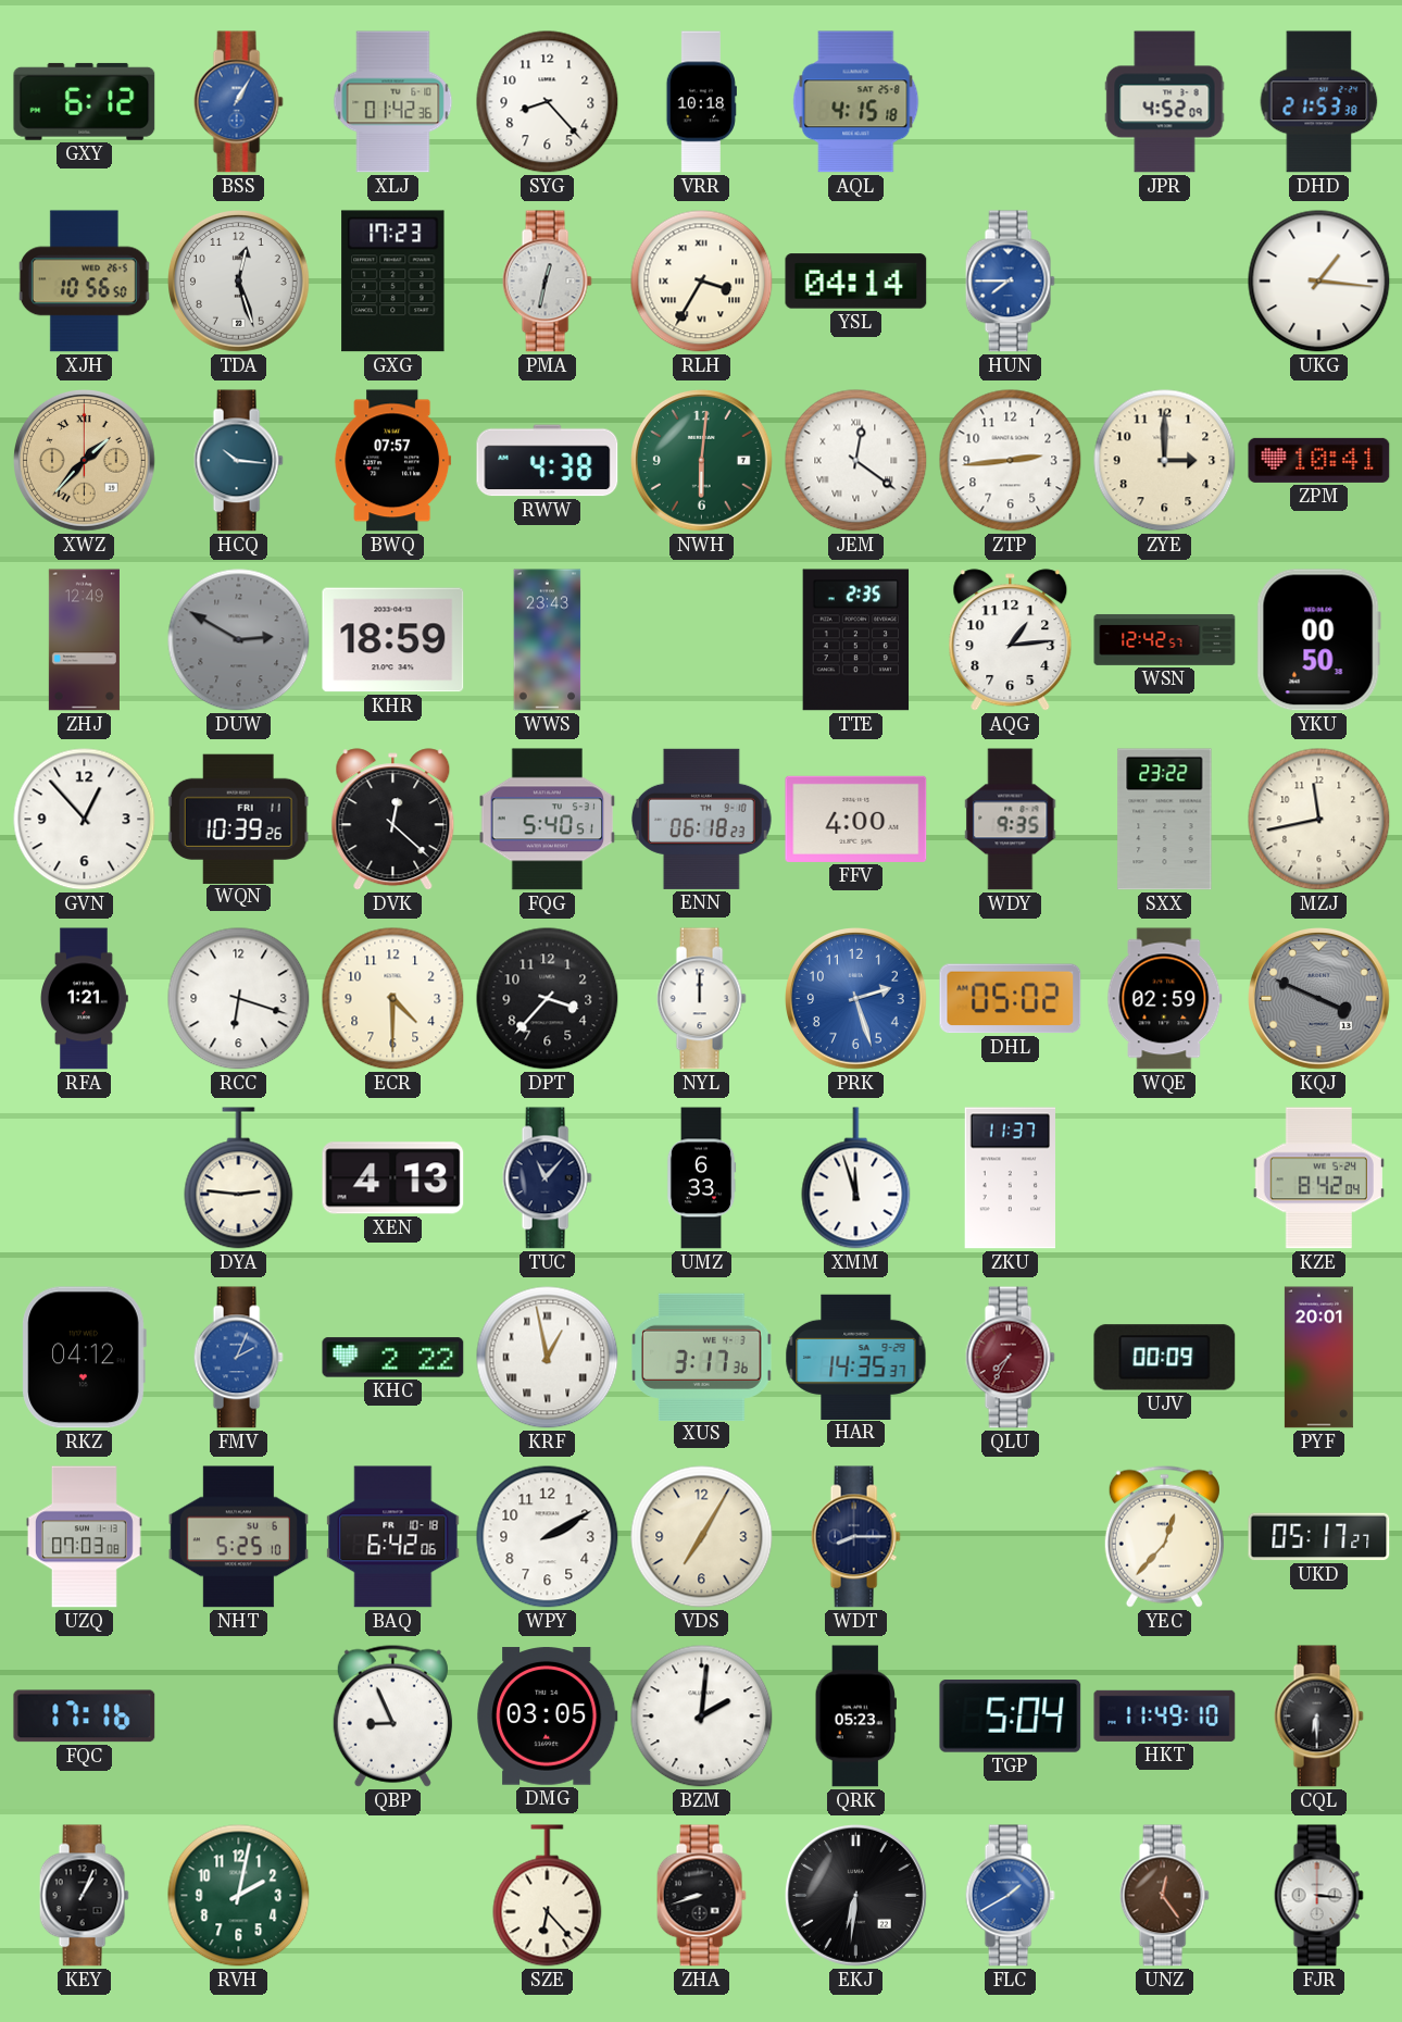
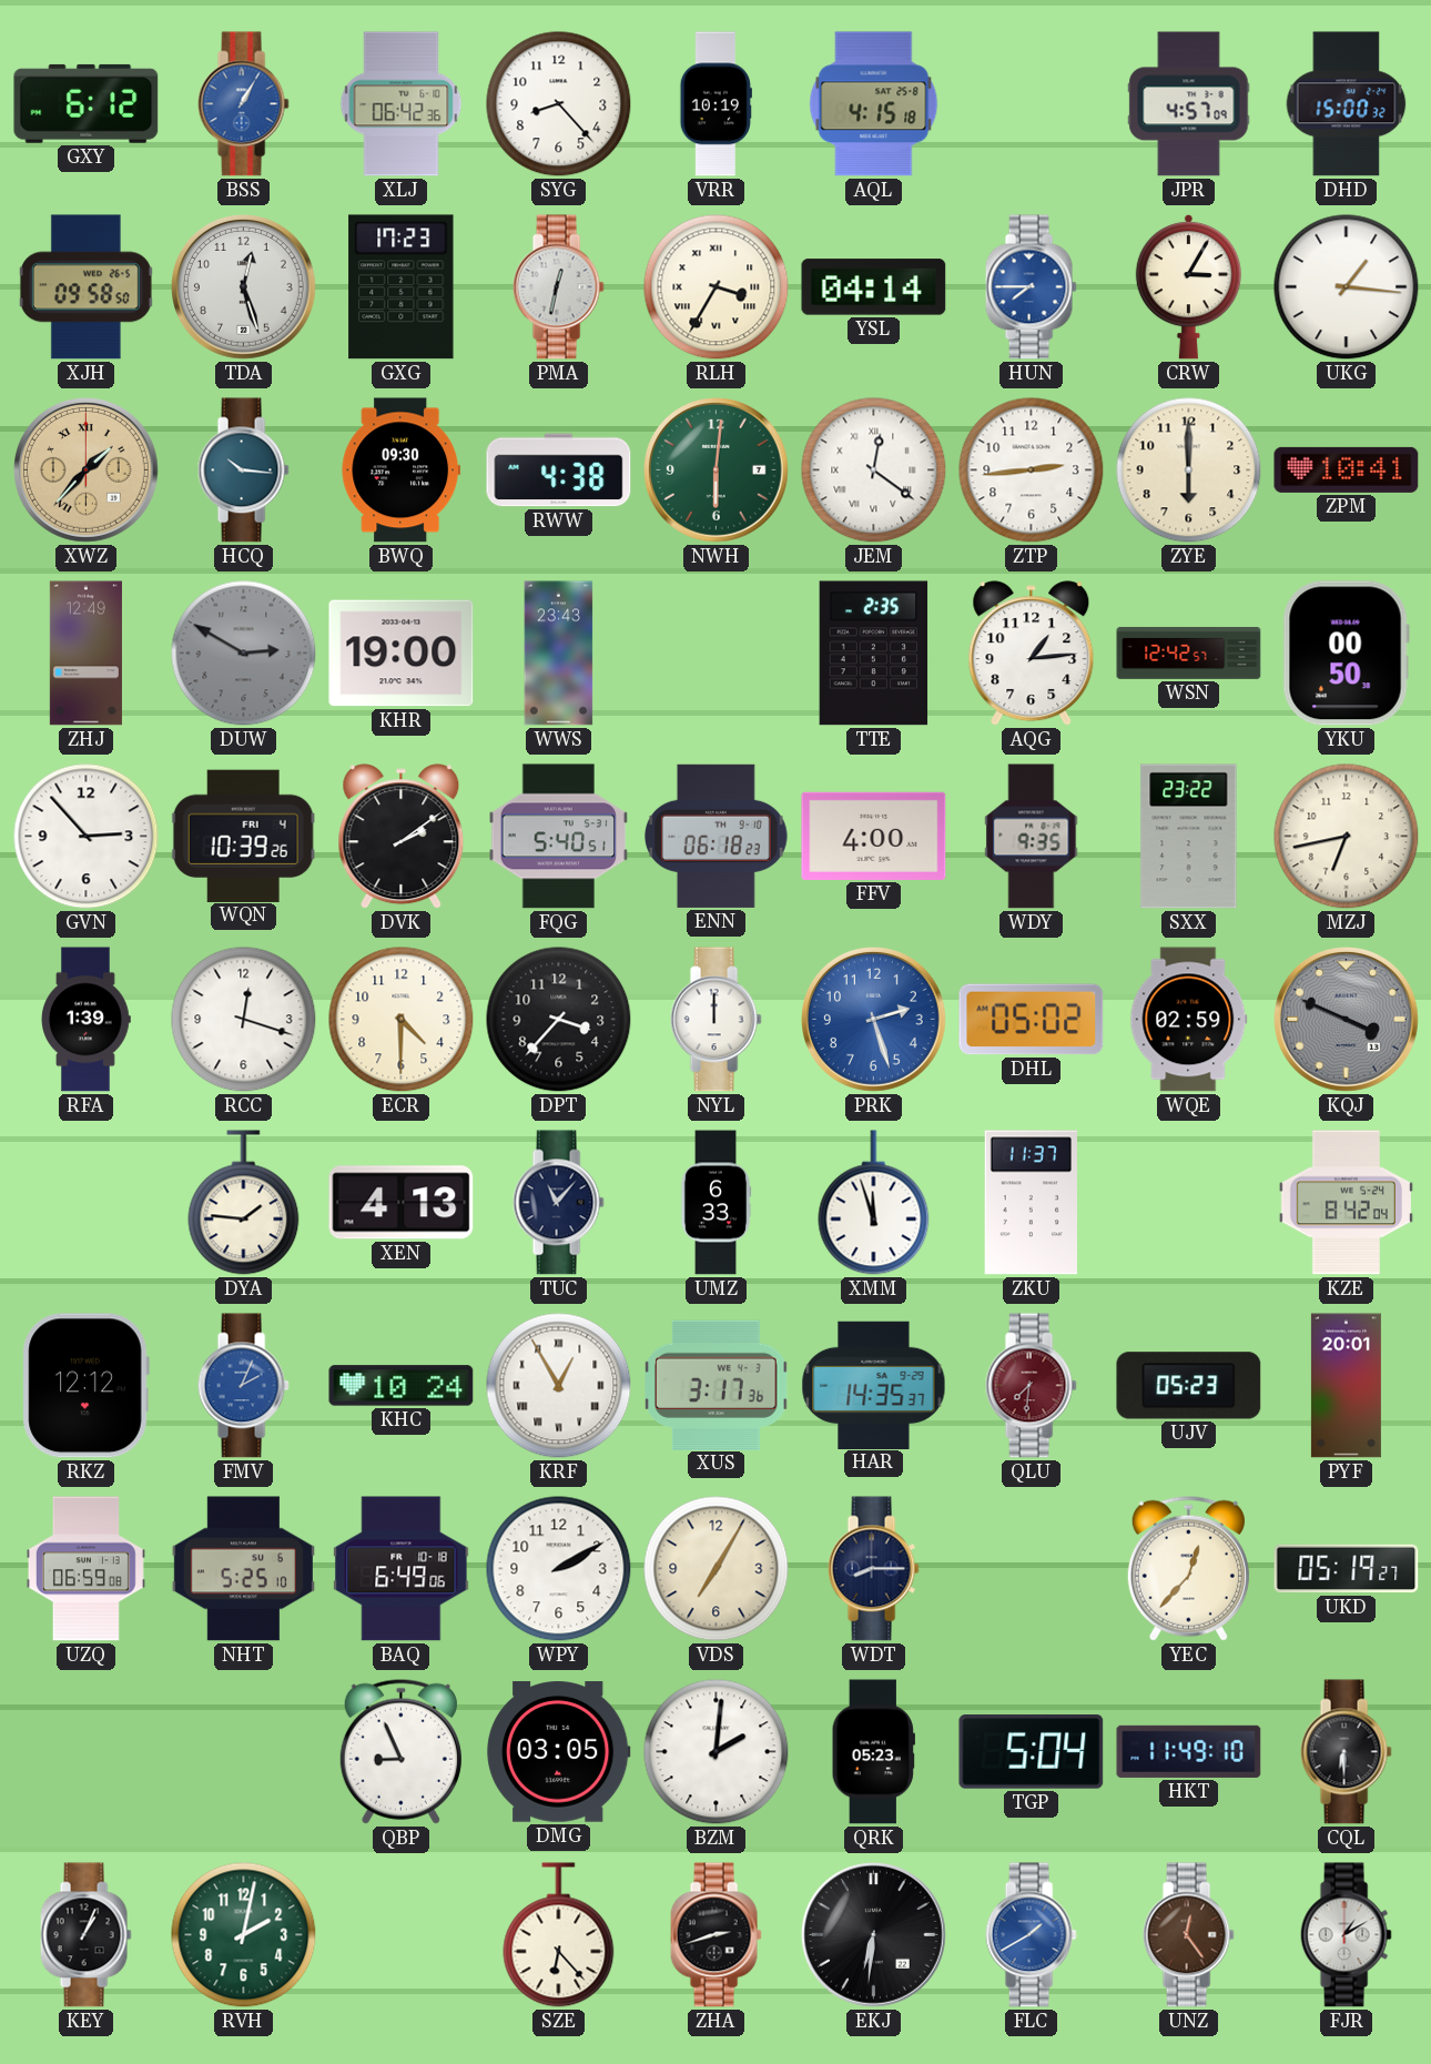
XLJ: 01:42 -> 06:42 (402, 104)
VRR: 10:18 -> 10:19 (715, 104)
JPR: 4:52 -> 4:57 (1189, 104)
DHD: 21:53 -> 15:00 (1347, 104)
XJH: 10:56 -> 09:58 (85, 287)
CRW: none -> 3:05 (1188, 286)
BWQ: 07:57 -> 09:30 (402, 471)
ZYE: 3:00 -> 6:00 (1189, 471)
KHR: 18:59 -> 19:00 (402, 654)
GVN: 12:53 -> 2:53 (87, 837)
WQN date: FRI 11 -> FRI 4 (243, 836)
DVK: 12:22 -> 2:09 (402, 837)
MZJ: 11:43 -> 6:43 (1347, 837)
RFA: 1:21 -> 1:39 (85, 1020)
RCC: 6:18 -> 12:18 (244, 1020)
DYA: 2:46 -> 1:46 (244, 1203)
RKZ: 04:12 -> 12:12 (85, 1386)
KHC: 2:22 -> 10:24 (402, 1386)
KRF: 12:58 -> 12:55 (559, 1386)
QLU: 7:35 -> 7:31 (1031, 1386)
UJV: 00:09 -> 05:23 (1189, 1386)
UZQ: 07:03 -> 06:59 (85, 1569)
BAQ: 6:42 -> 6:49 (402, 1569)
UKD: 05:17 -> 05:19 (1347, 1569)
FQC: 17:16 -> none (85, 1717)
ZHA: 8:42 -> 2:42 (715, 1935)
FJR: 3:16 -> 1:10 (1346, 1935)
